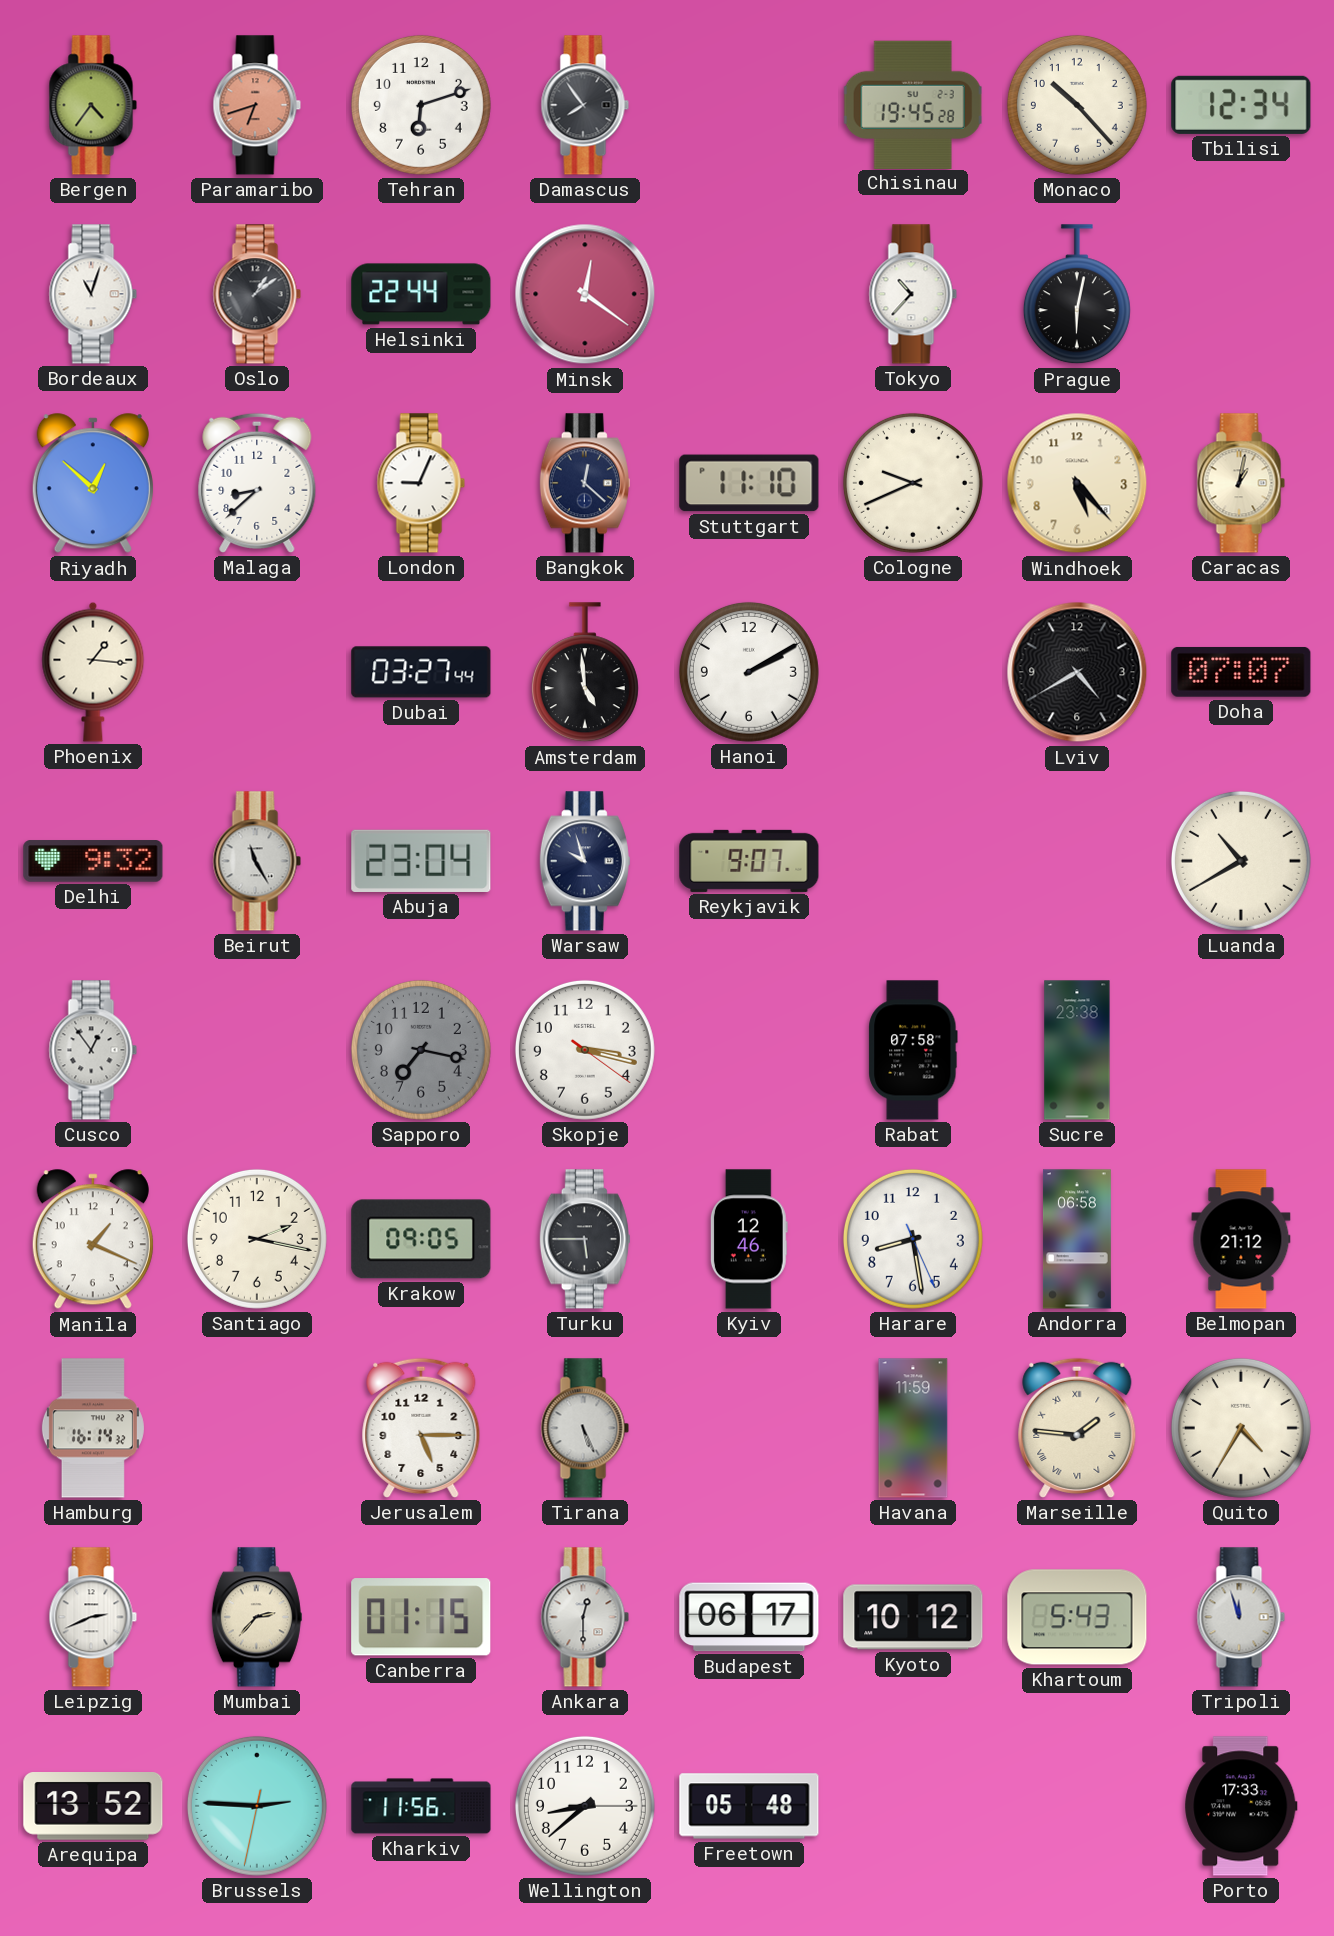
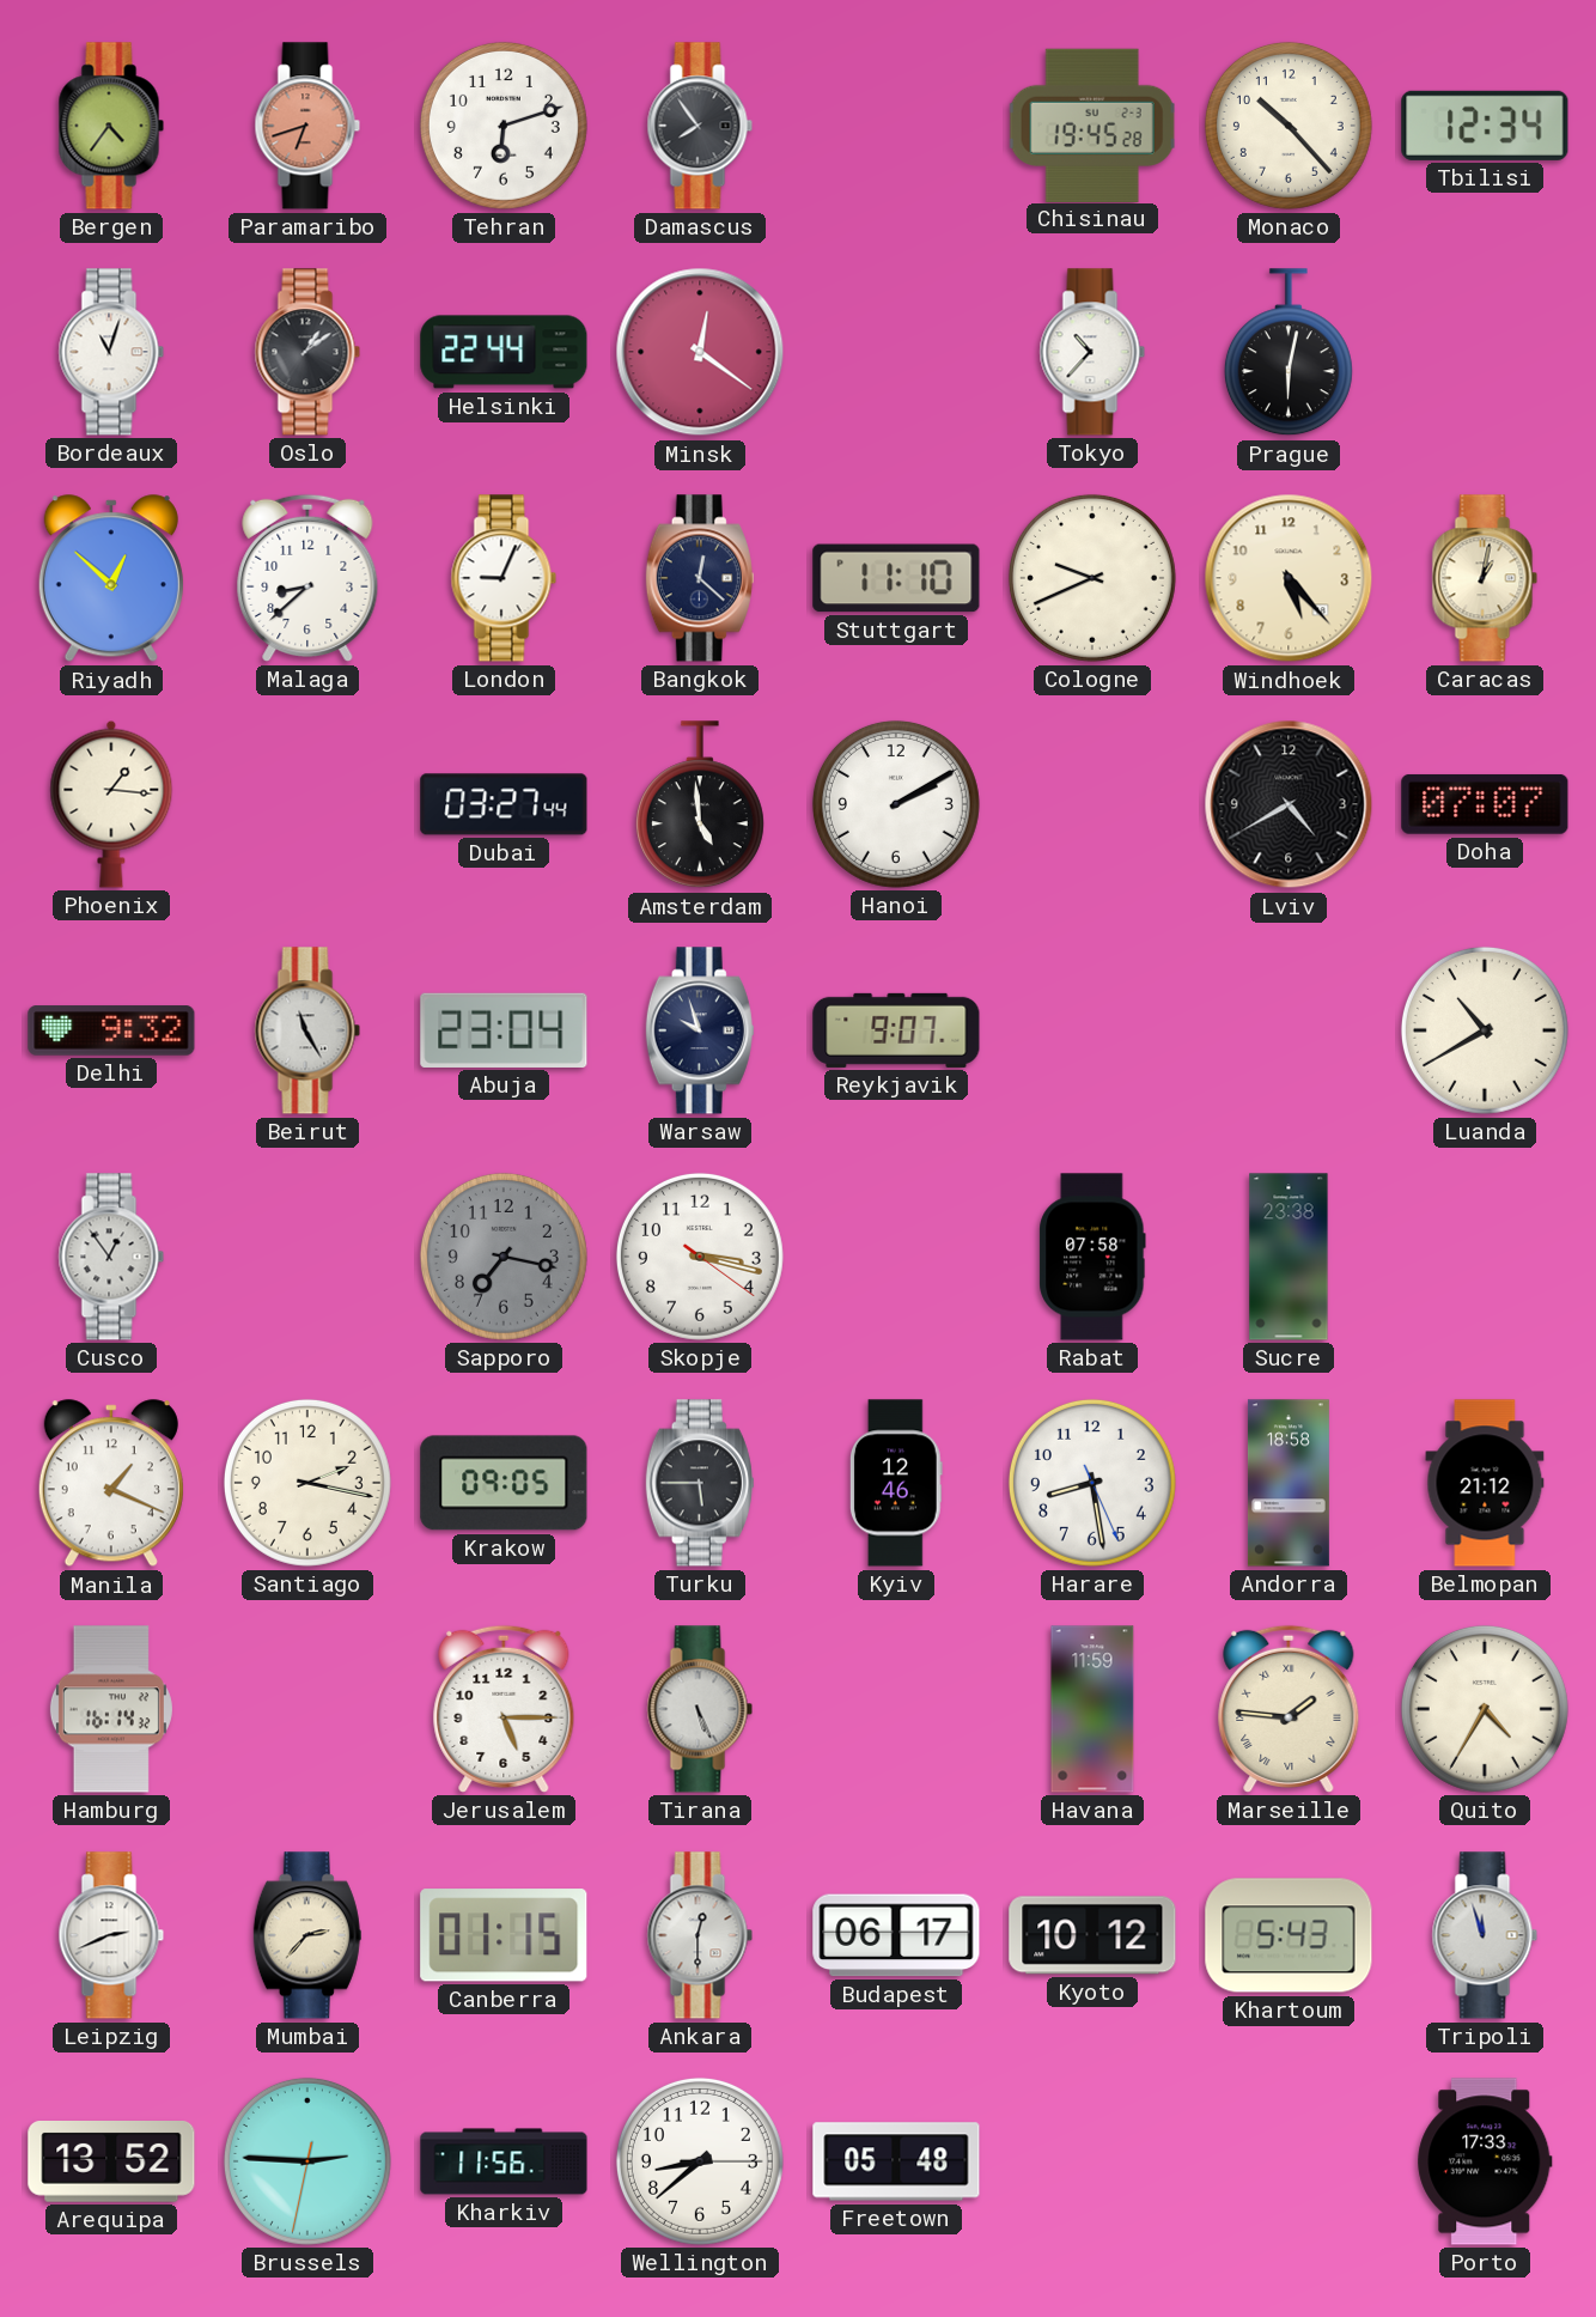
Andorra: 06:58 -> 18:58 (1289, 1483)
